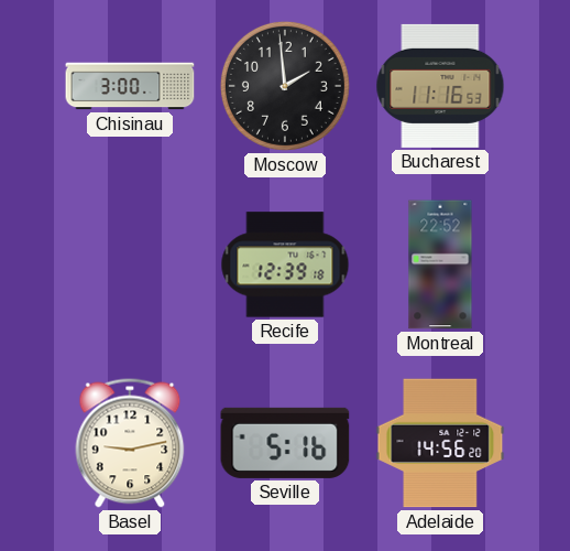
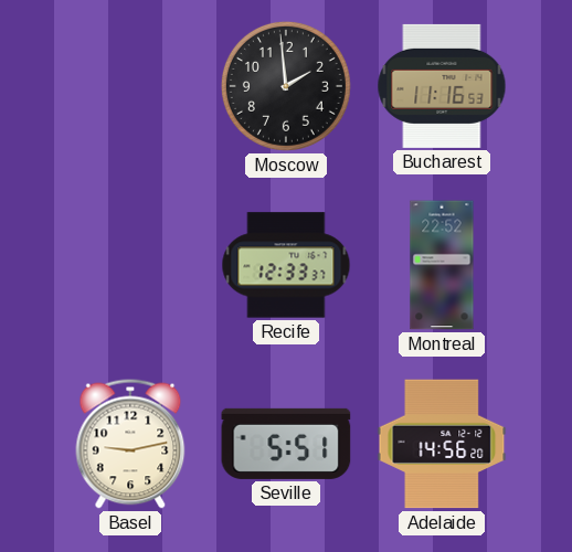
Chisinau: 3:00 -> none (130, 86)
Recife: 12:39 -> 12:33 (286, 265)
Seville: 5:16 -> 5:51 (286, 444)
